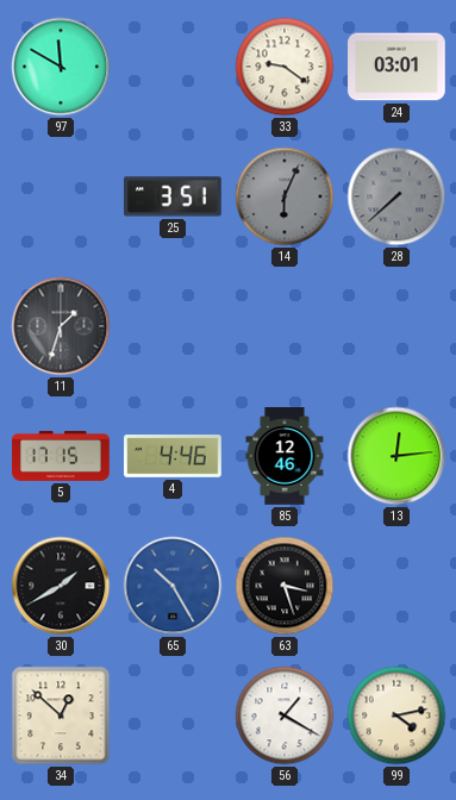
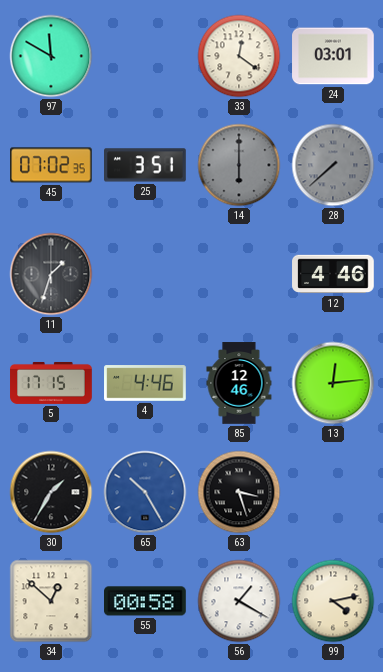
33: 9:21 -> 12:21 (239, 56)
45: none -> 07:02 (51, 165)
14: 6:04 -> 6:00 (239, 165)
12: none -> 4:46 (333, 274)
30: 1:40 -> 1:35 (51, 492)
55: none -> 00:58 (146, 601)
